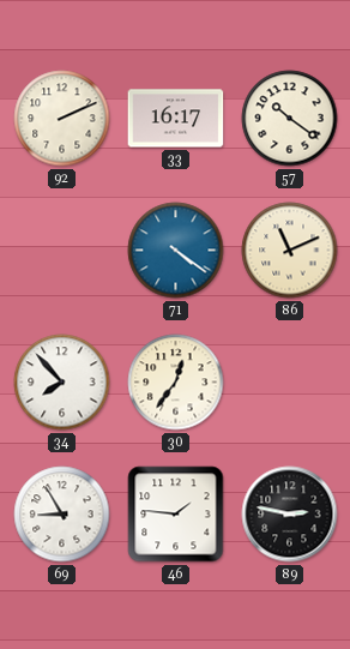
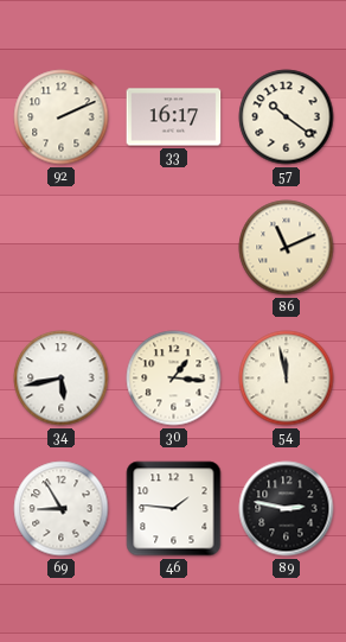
71: 4:21 -> none (176, 251)
34: 7:53 -> 5:43 (62, 379)
30: 12:36 -> 1:16 (174, 379)
54: none -> 11:58 (287, 379)
